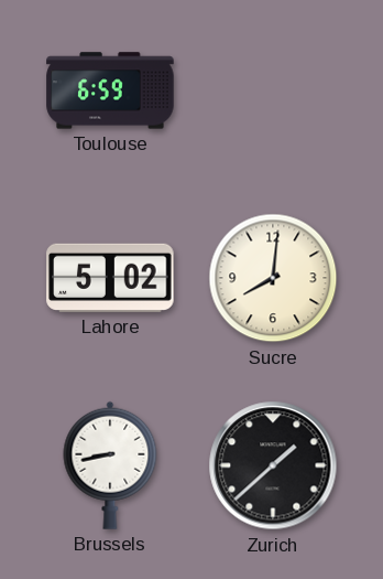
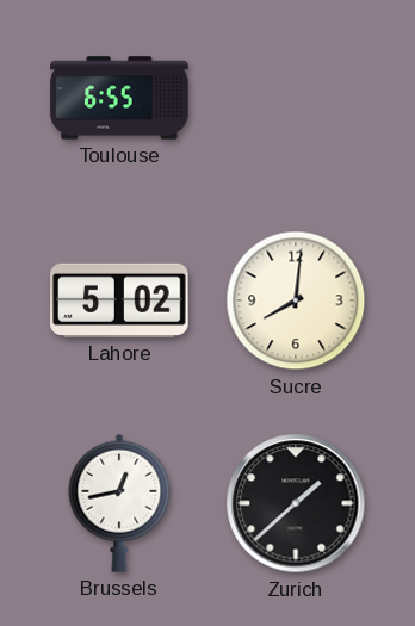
Toulouse: 6:59 -> 6:55 (119, 98)
Brussels: 8:43 -> 12:43 (119, 503)
